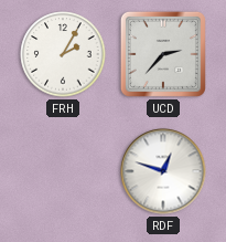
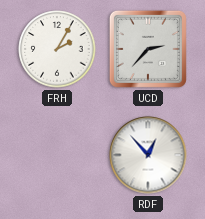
RDF: 12:48 -> 12:53 (148, 155)
